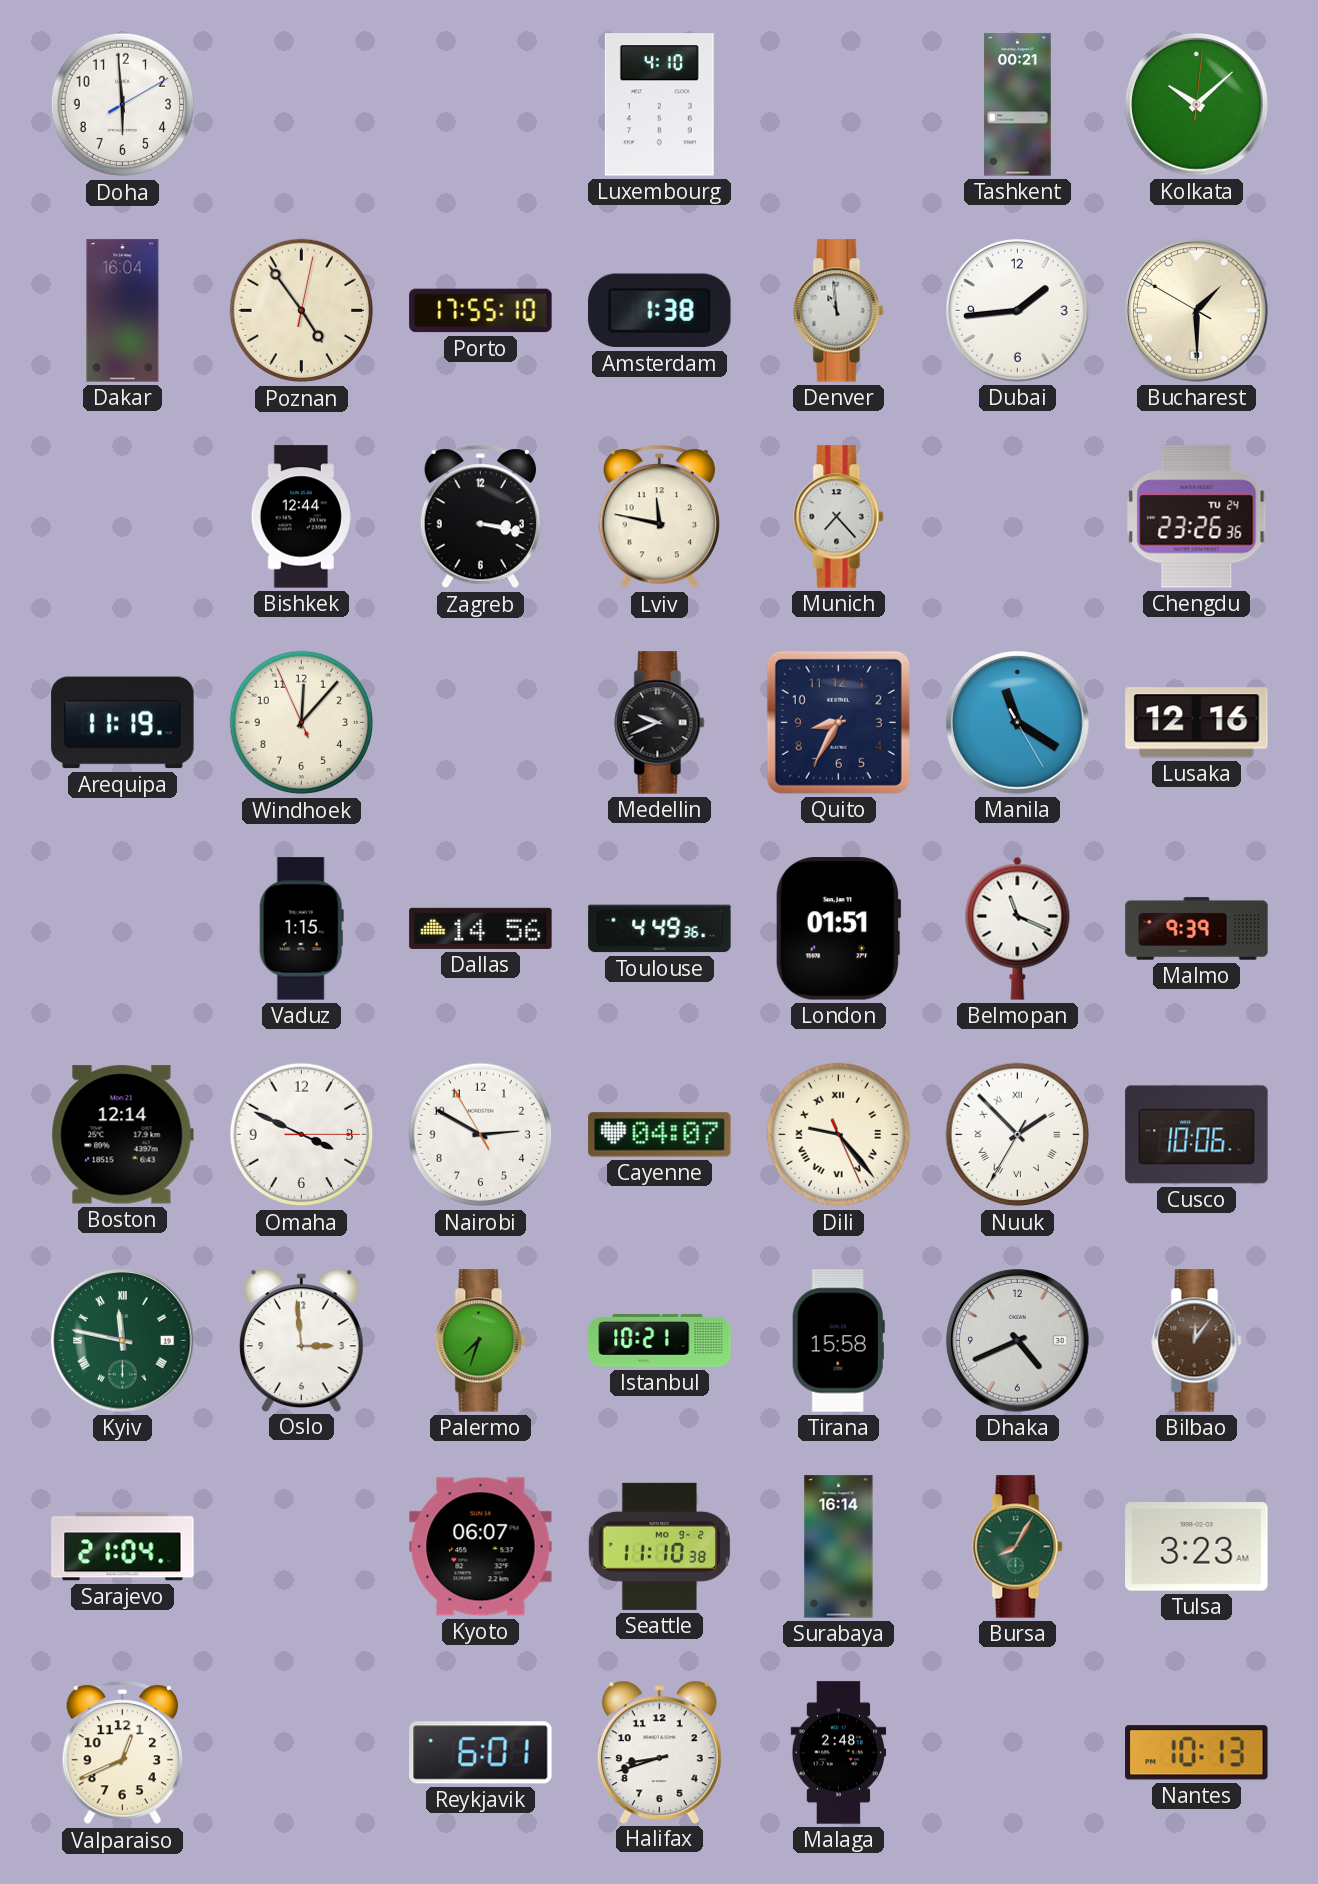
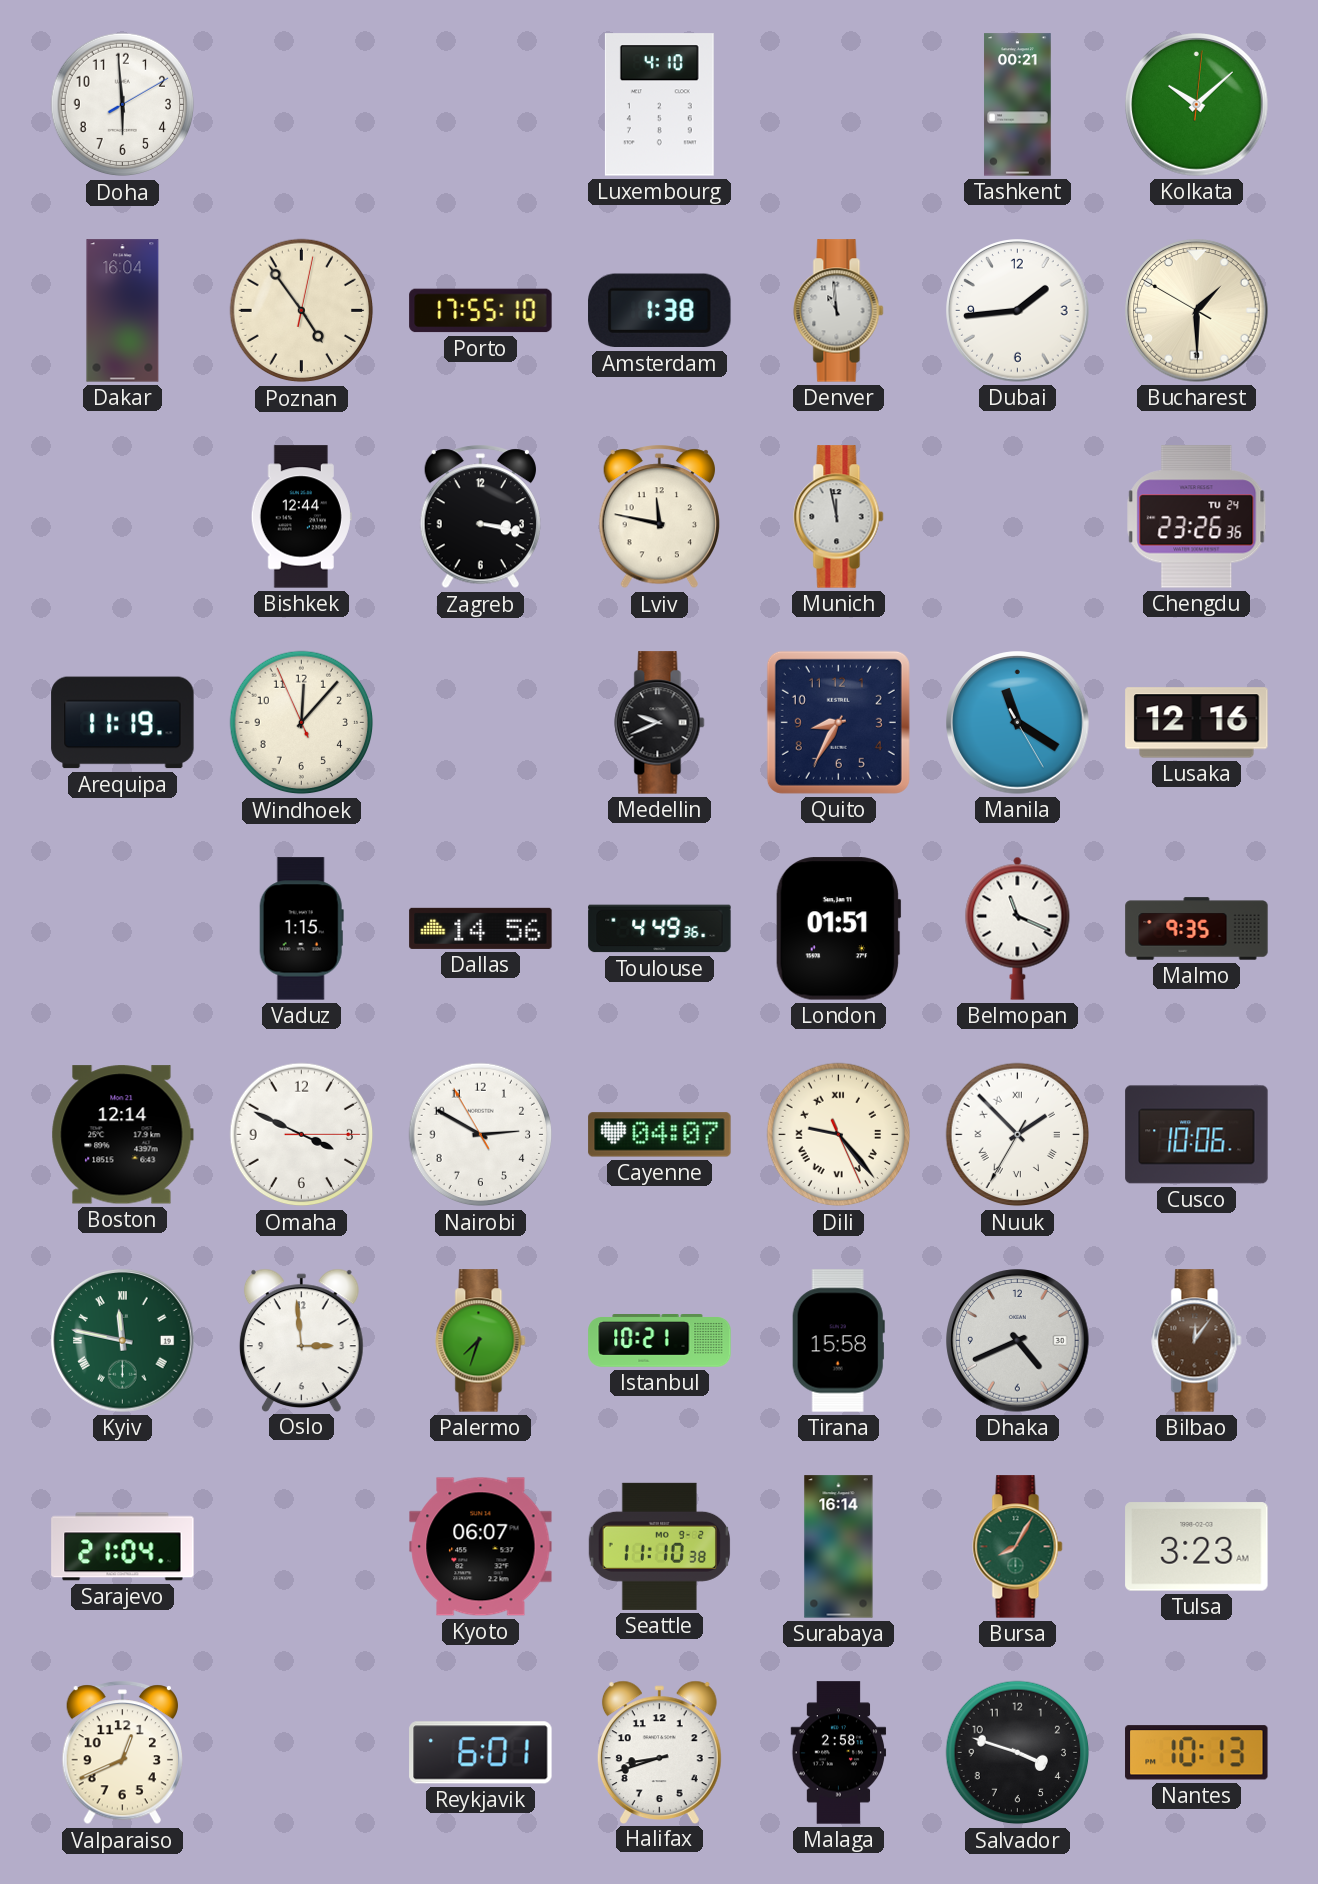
Munich: 7:23 -> 11:58 (839, 517)
Malmo: 9:39 -> 9:35 (1197, 929)
Malaga: 2:48 -> 2:58 (839, 1753)
Salvador: none -> 3:48 (1018, 1753)
